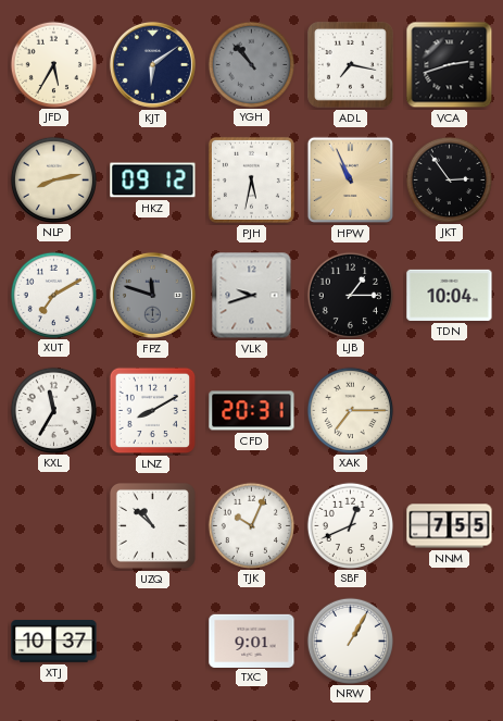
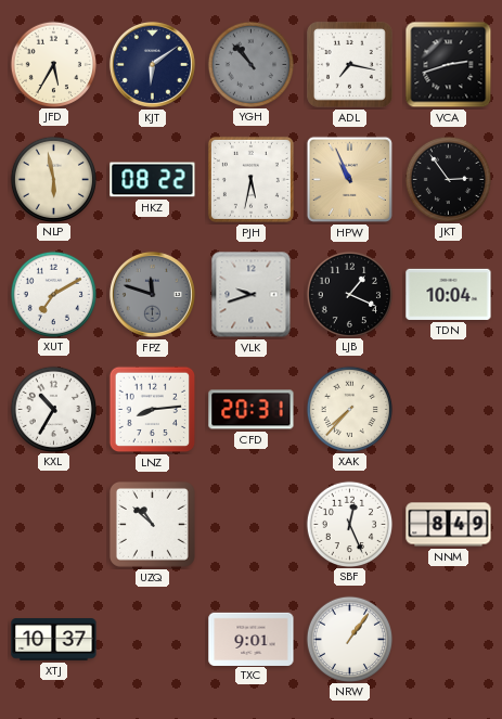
NLP: 8:13 -> 5:58 (53, 179)
HKZ: 09:12 -> 08:22 (153, 180)
LJB: 1:15 -> 1:19 (349, 294)
KXL: 11:35 -> 10:35 (53, 409)
LNZ: 8:10 -> 8:14 (153, 410)
XAK: 7:15 -> 7:37 (349, 409)
TJK: 10:04 -> none (251, 525)
SBF: 12:41 -> 12:26 (349, 524)
NNM: 7:55 -> 8:49 (449, 525)
NRW: 1:05 -> 1:06 (349, 639)
